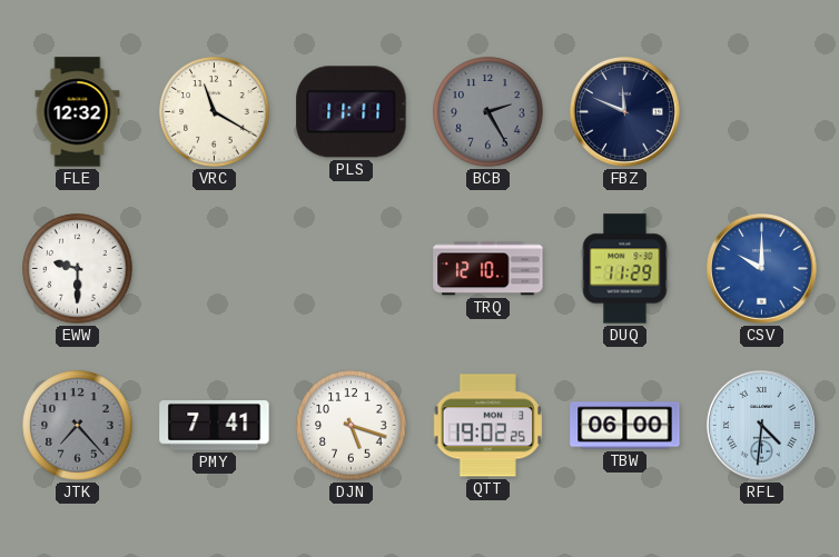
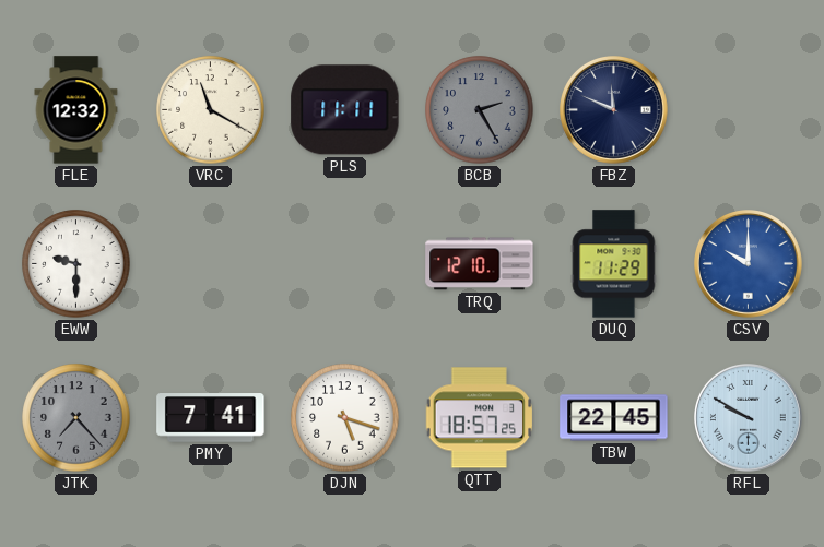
QTT: 19:02 -> 18:57 (480, 418)
TBW: 06:00 -> 22:45 (614, 418)
RFL: 4:31 -> 9:50 (749, 418)
